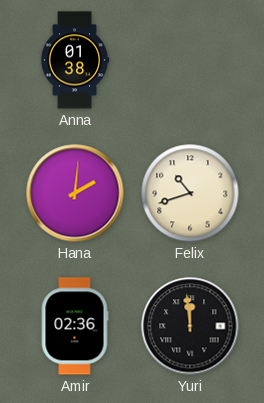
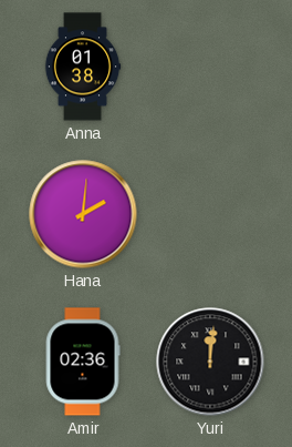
Felix: 10:42 -> none (190, 193)
Yuri: 11:59 -> 12:01 (210, 362)
